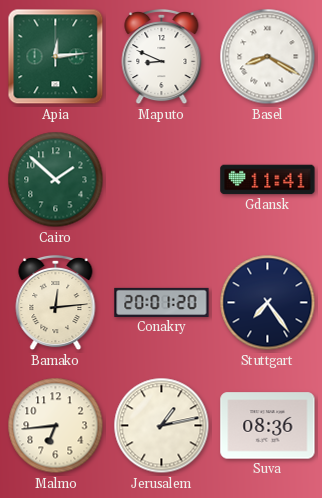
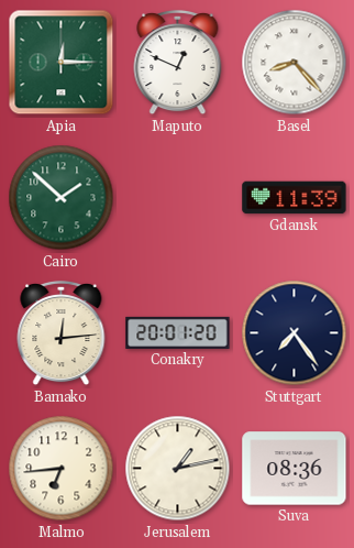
Apia: 12:14 -> 12:15 (62, 63)
Maputo: 8:49 -> 12:49 (178, 63)
Basel: 8:20 -> 8:23 (295, 63)
Gdansk: 11:41 -> 11:39 (295, 198)
